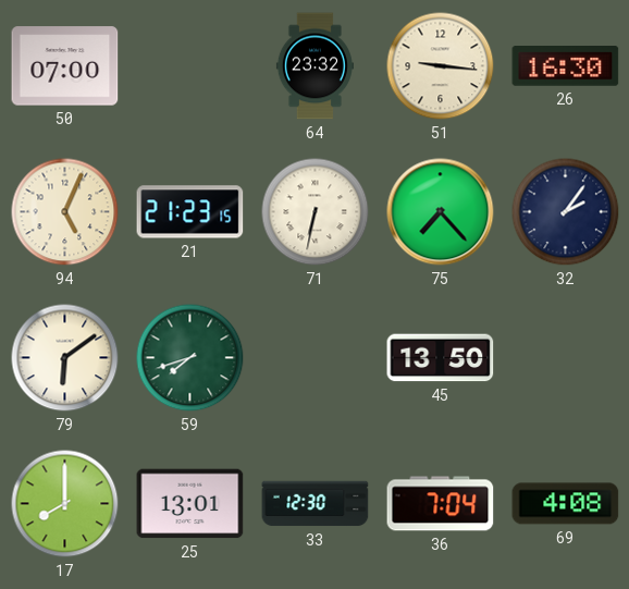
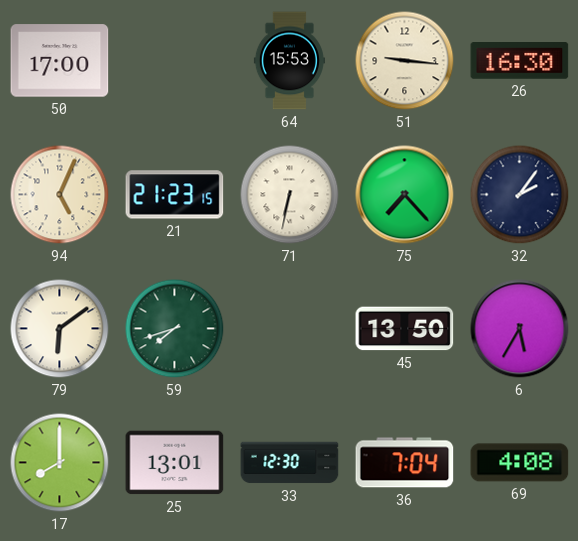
50: 07:00 -> 17:00 (60, 61)
64: 23:32 -> 15:53 (289, 61)
6: none -> 5:35 (520, 329)
